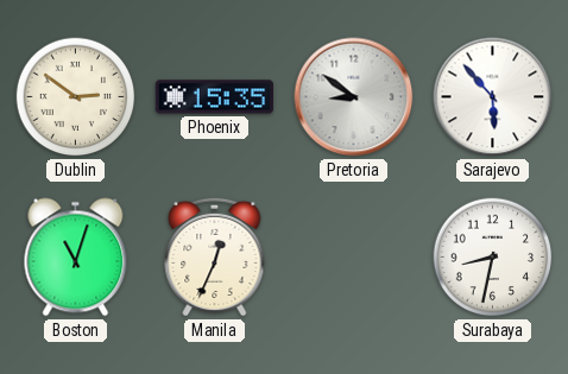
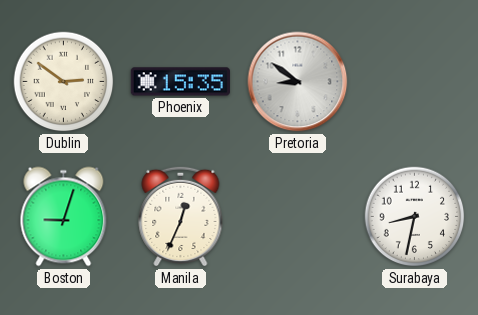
Sarajevo: 5:53 -> none (493, 97)
Boston: 11:03 -> 9:03 (64, 217)
